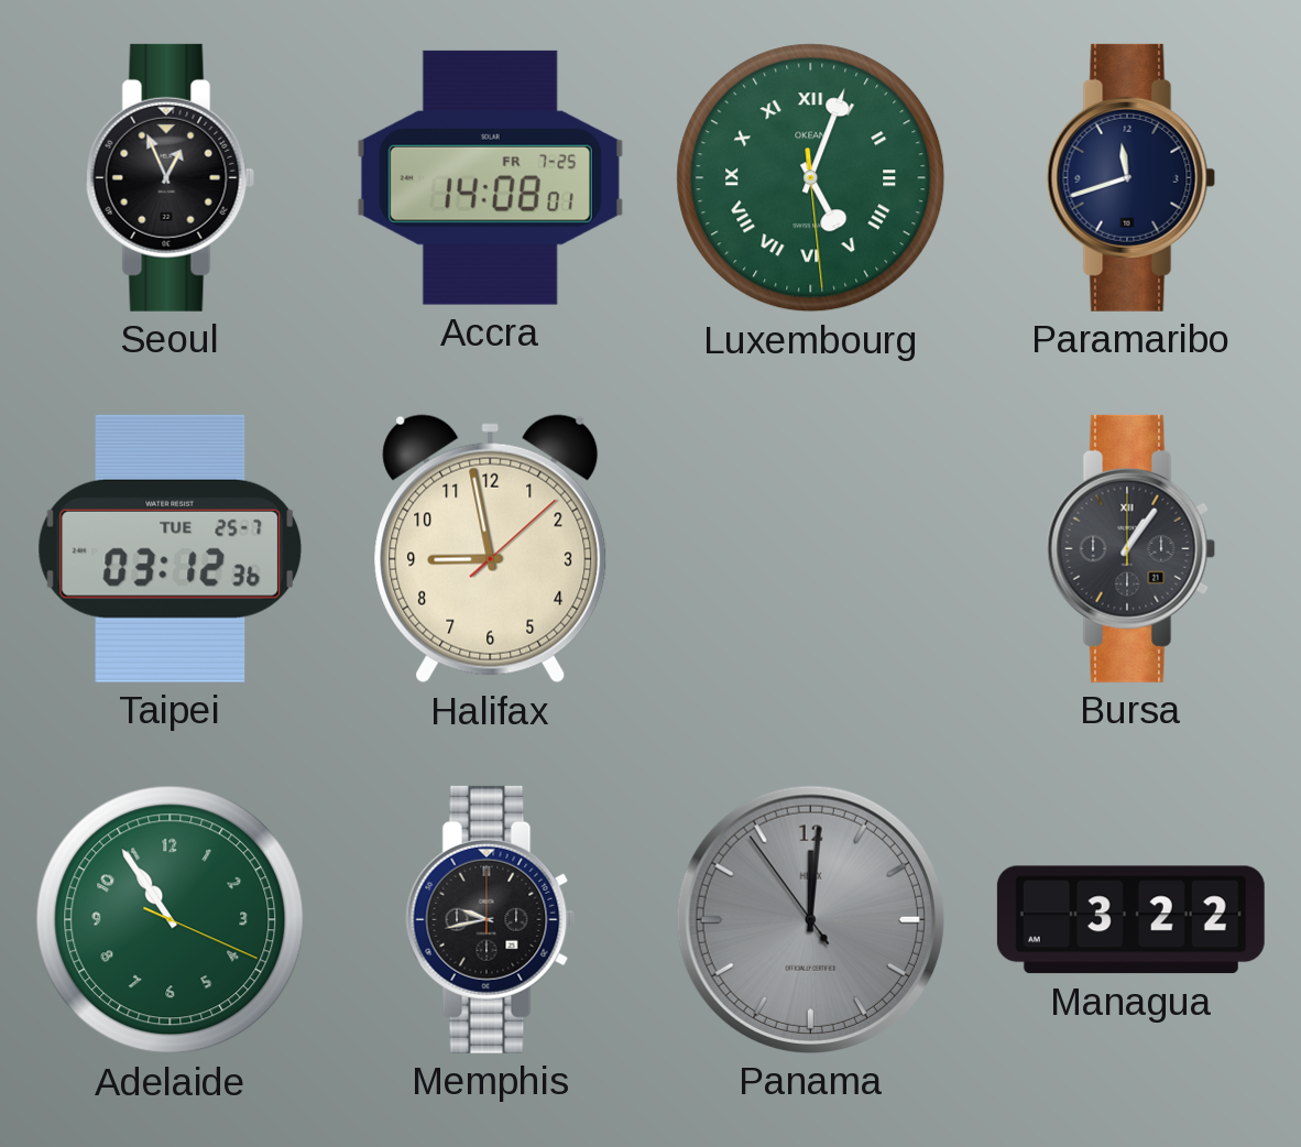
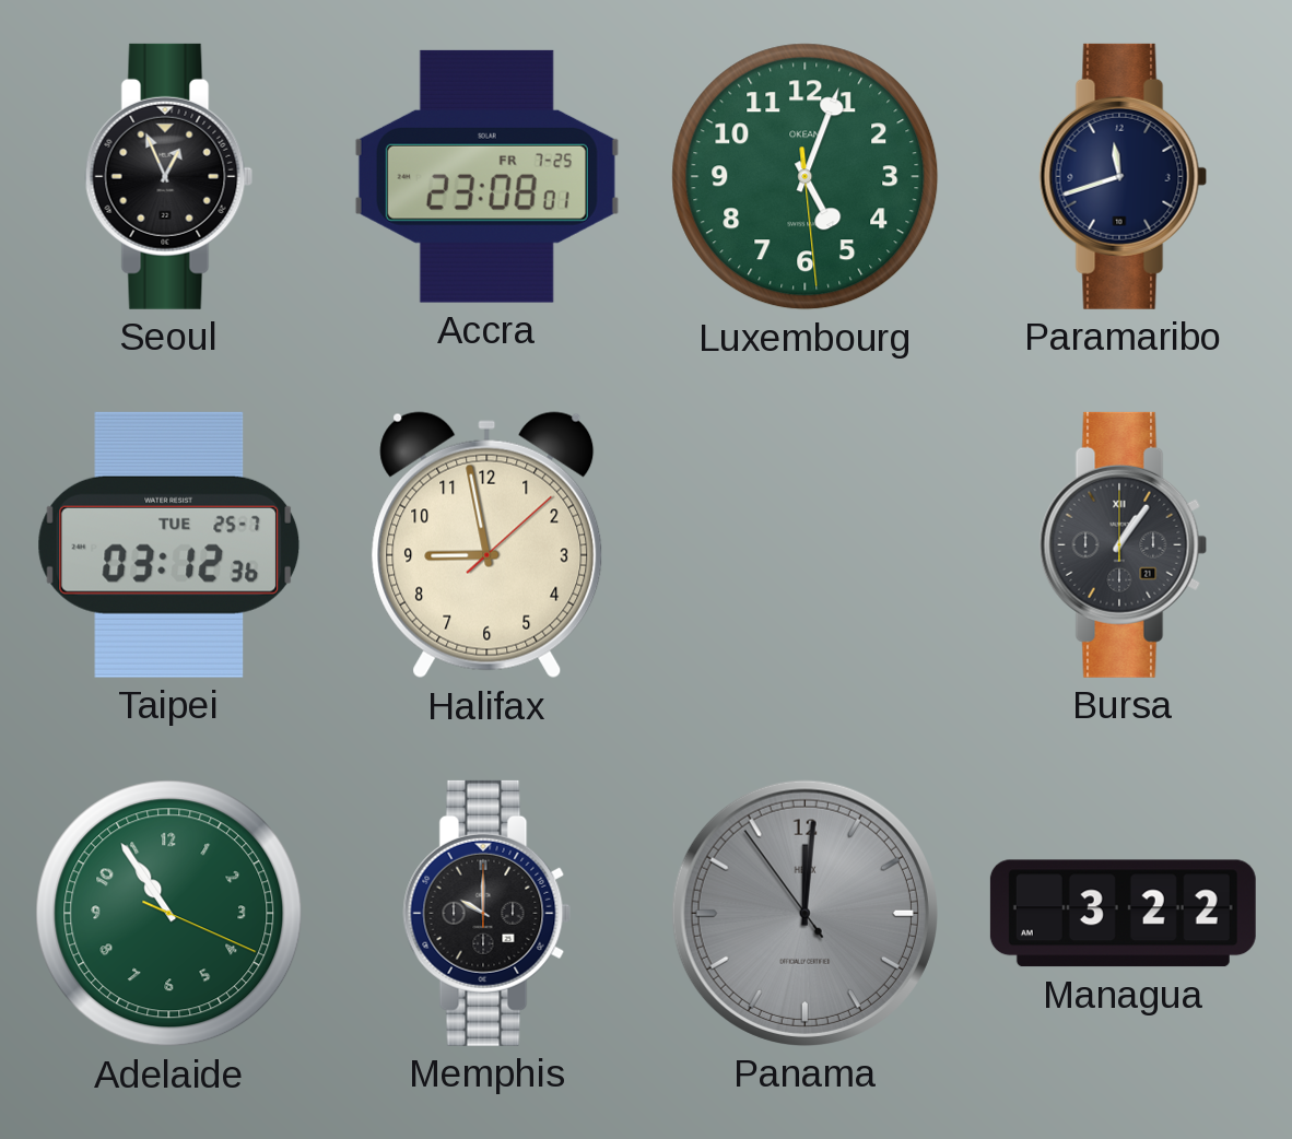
Accra: 14:08 -> 23:08 (486, 176)
Luxembourg numerals: Roman -> Arabic (806, 177)
Memphis: 9:43 -> 10:00 (488, 913)
